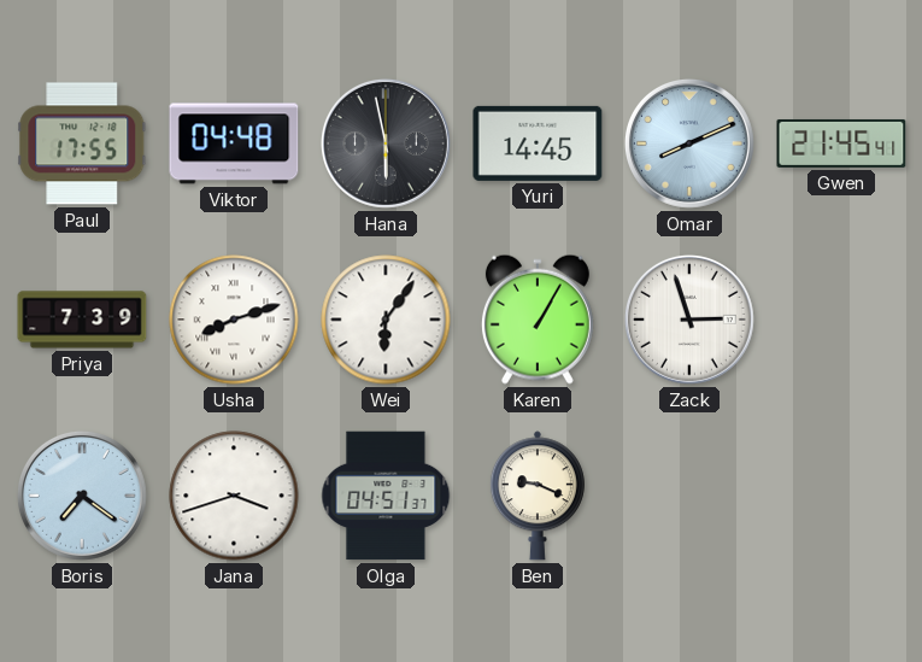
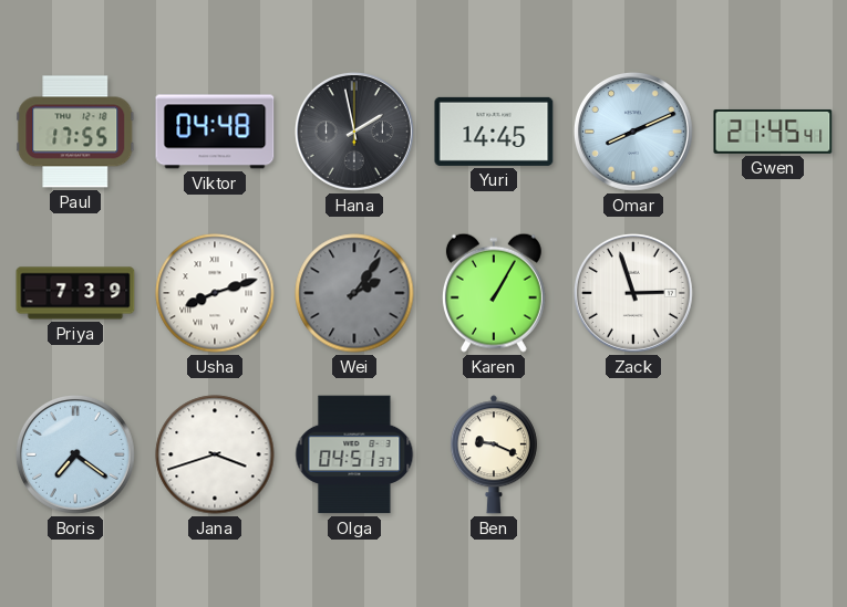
Hana: 5:58 -> 1:58 (354, 132)
Wei: 6:06 -> 2:06 (354, 293)
Wei dial: white -> grey (354, 293)
